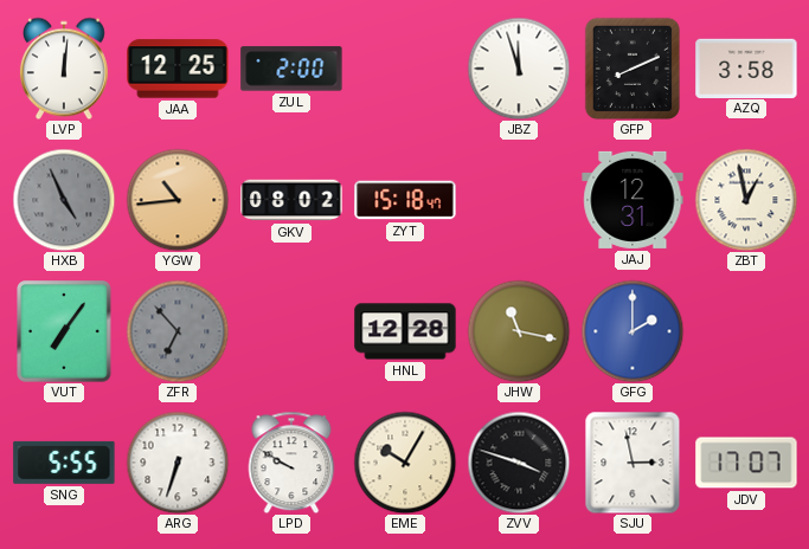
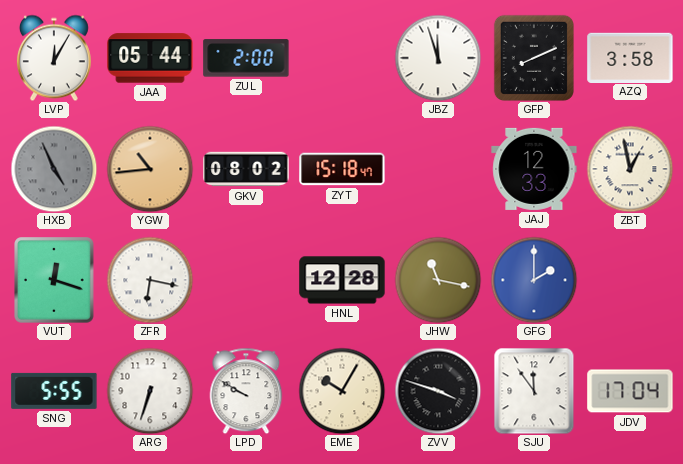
LVP: 12:01 -> 12:05 (54, 58)
JAA: 12:25 -> 05:44 (150, 58)
JAJ: 12:31 -> 12:33 (534, 169)
VUT: 7:06 -> 12:18 (54, 280)
ZFR: 6:53 -> 6:17 (150, 280)
ZFR dial: grey -> white (150, 280)
SJU: 2:58 -> 11:54 (534, 391)
JDV: 17:07 -> 17:04 (630, 391)
